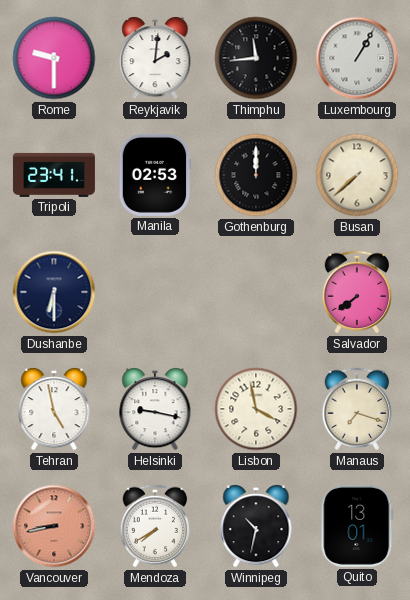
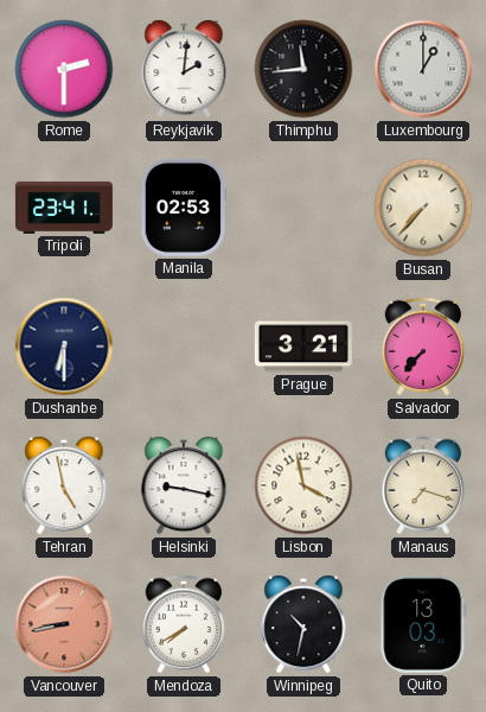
Rome: 9:30 -> 2:30 (64, 69)
Luxembourg: 1:05 -> 1:00 (423, 69)
Gothenburg: 12:00 -> none (256, 175)
Busan: 7:38 -> 7:37 (423, 208)
Prague: none -> 3:21 (303, 347)
Salvador: 7:39 -> 7:37 (423, 347)
Quito: 13:01 -> 13:03 (423, 624)
